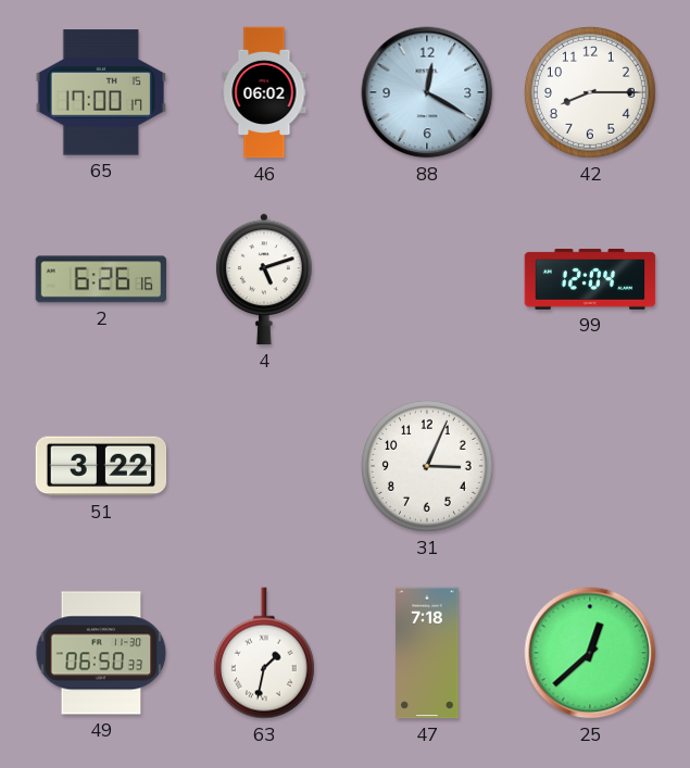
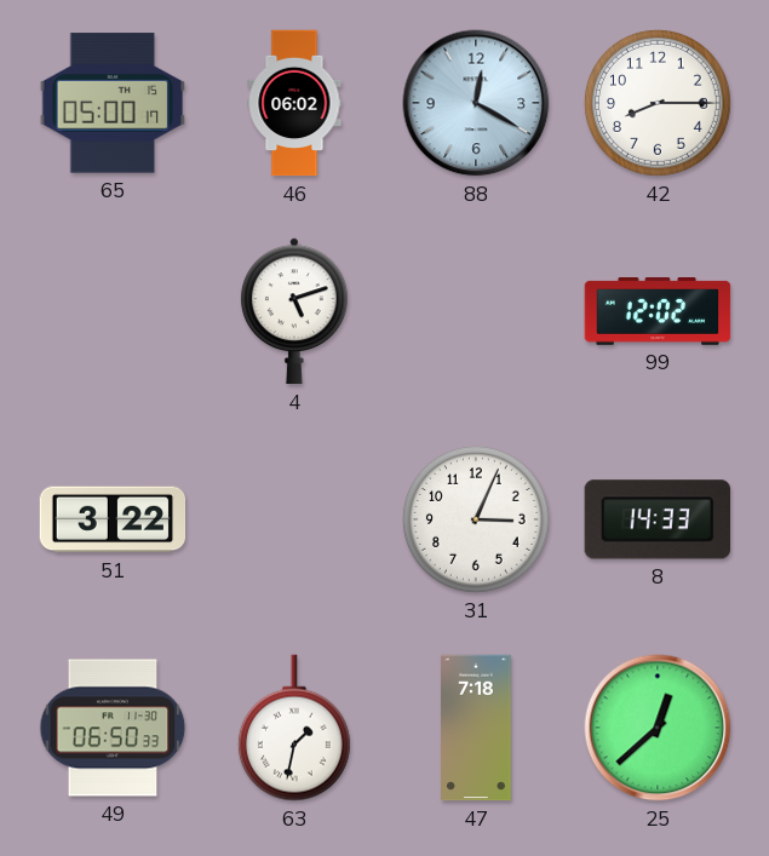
65: 17:00 -> 05:00 (111, 103)
2: 6:26 -> none (101, 279)
99: 12:04 -> 12:02 (658, 312)
8: none -> 14:33 (656, 519)
